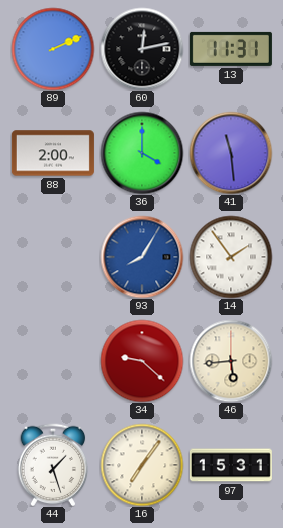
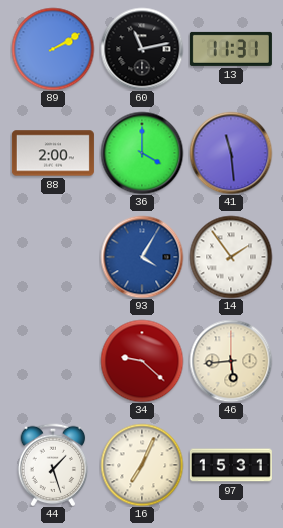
89: 2:11 -> 2:10 (53, 49)
60: 12:13 -> 11:13 (142, 49)
93: 8:05 -> 4:05 (142, 257)
16: 7:06 -> 7:04 (142, 465)
